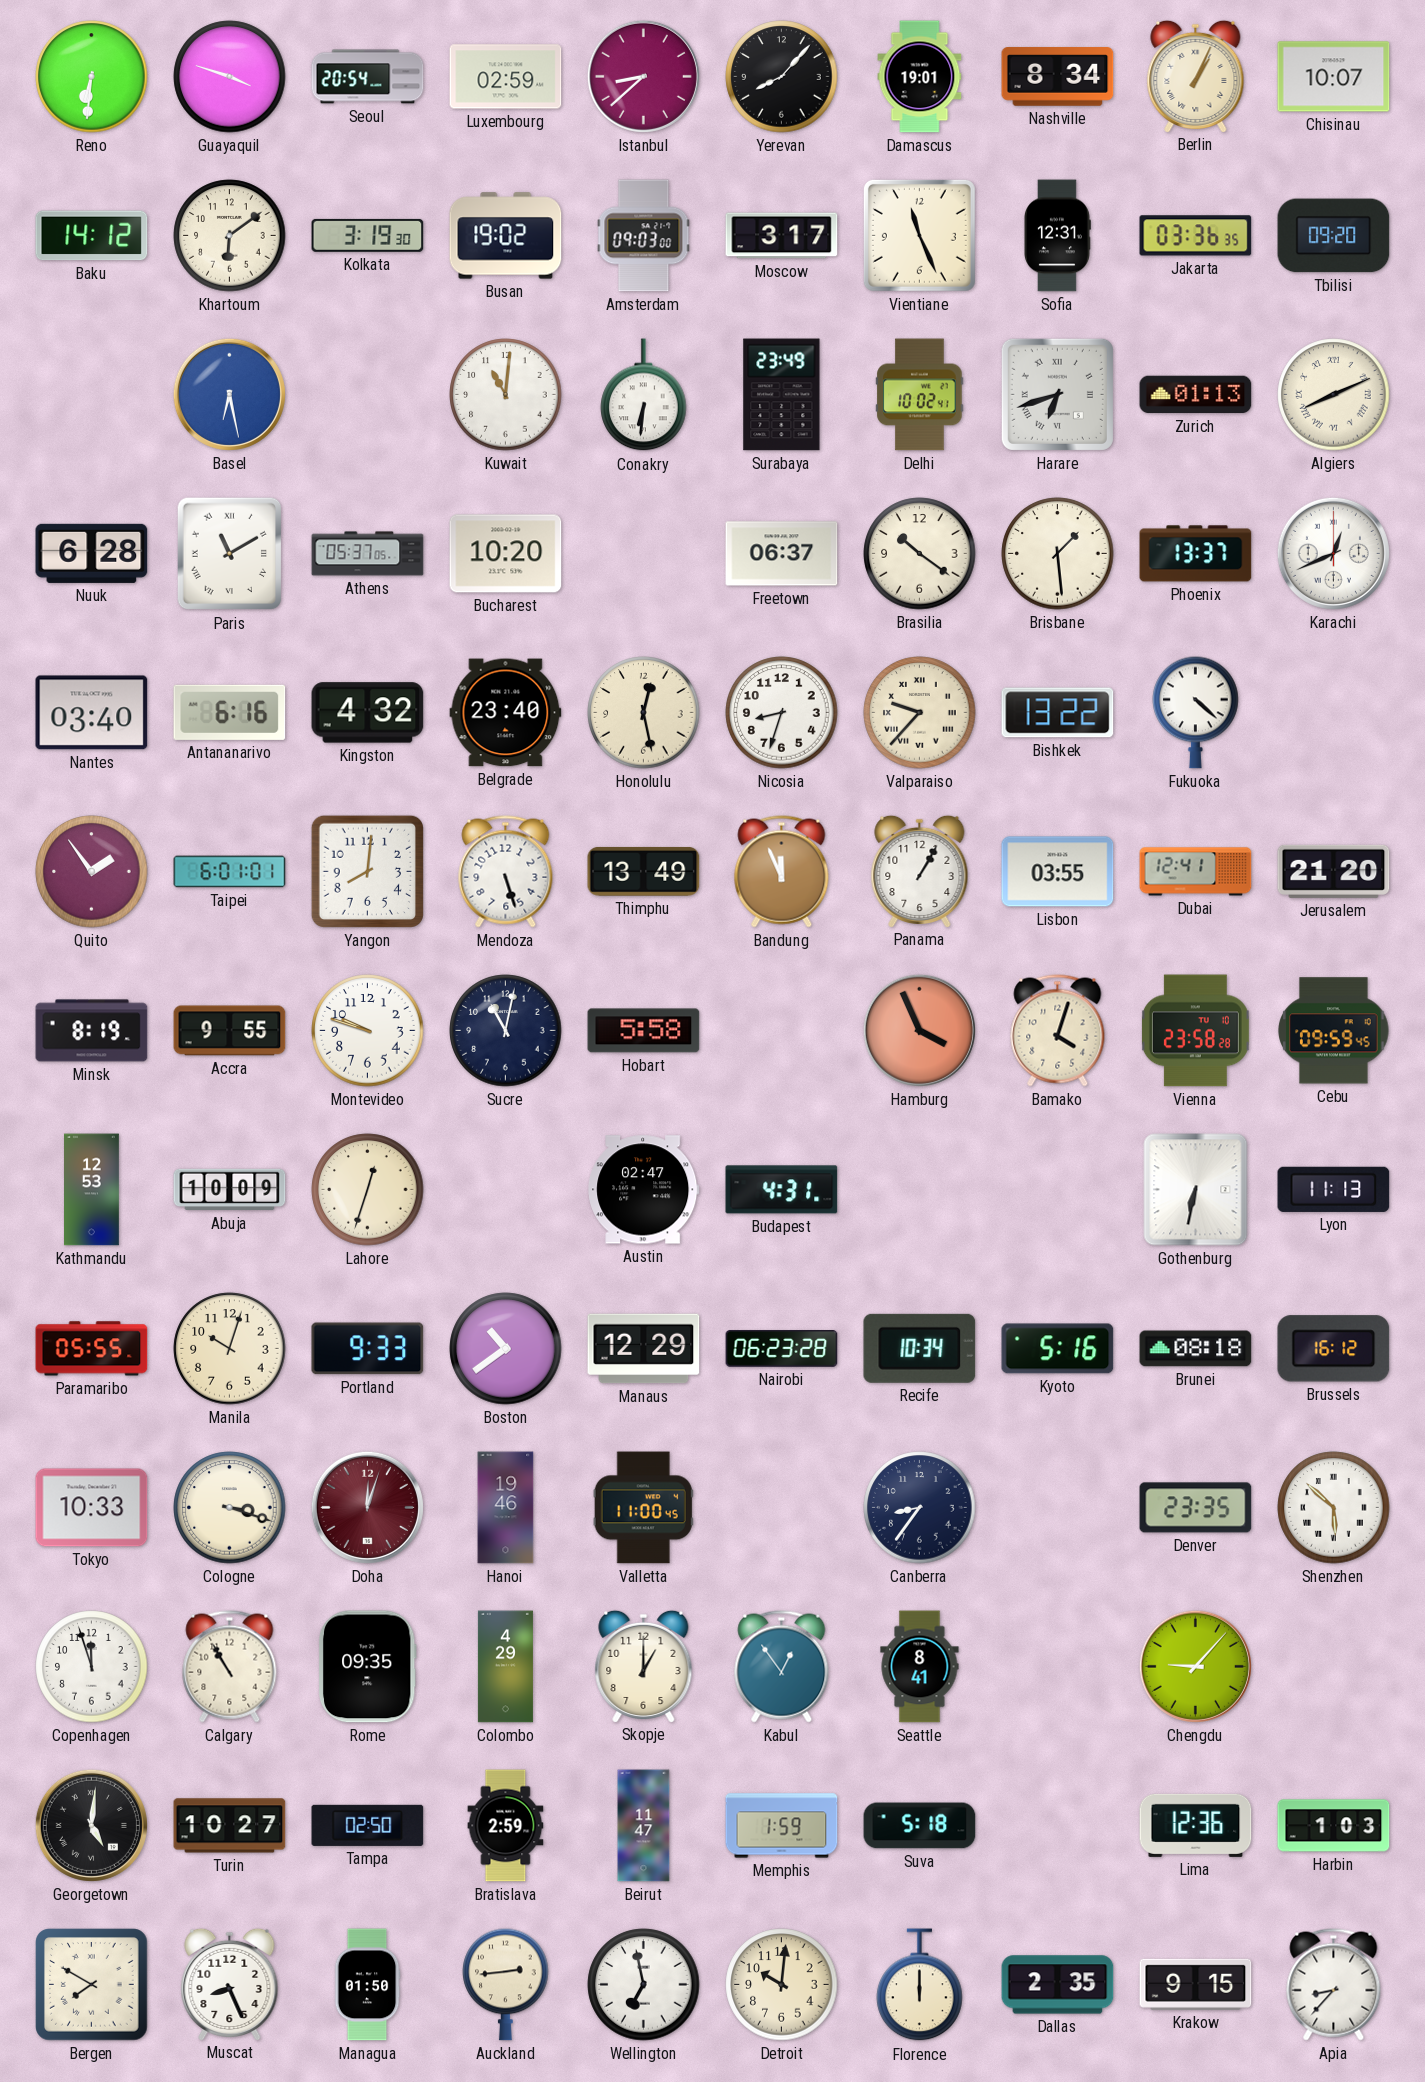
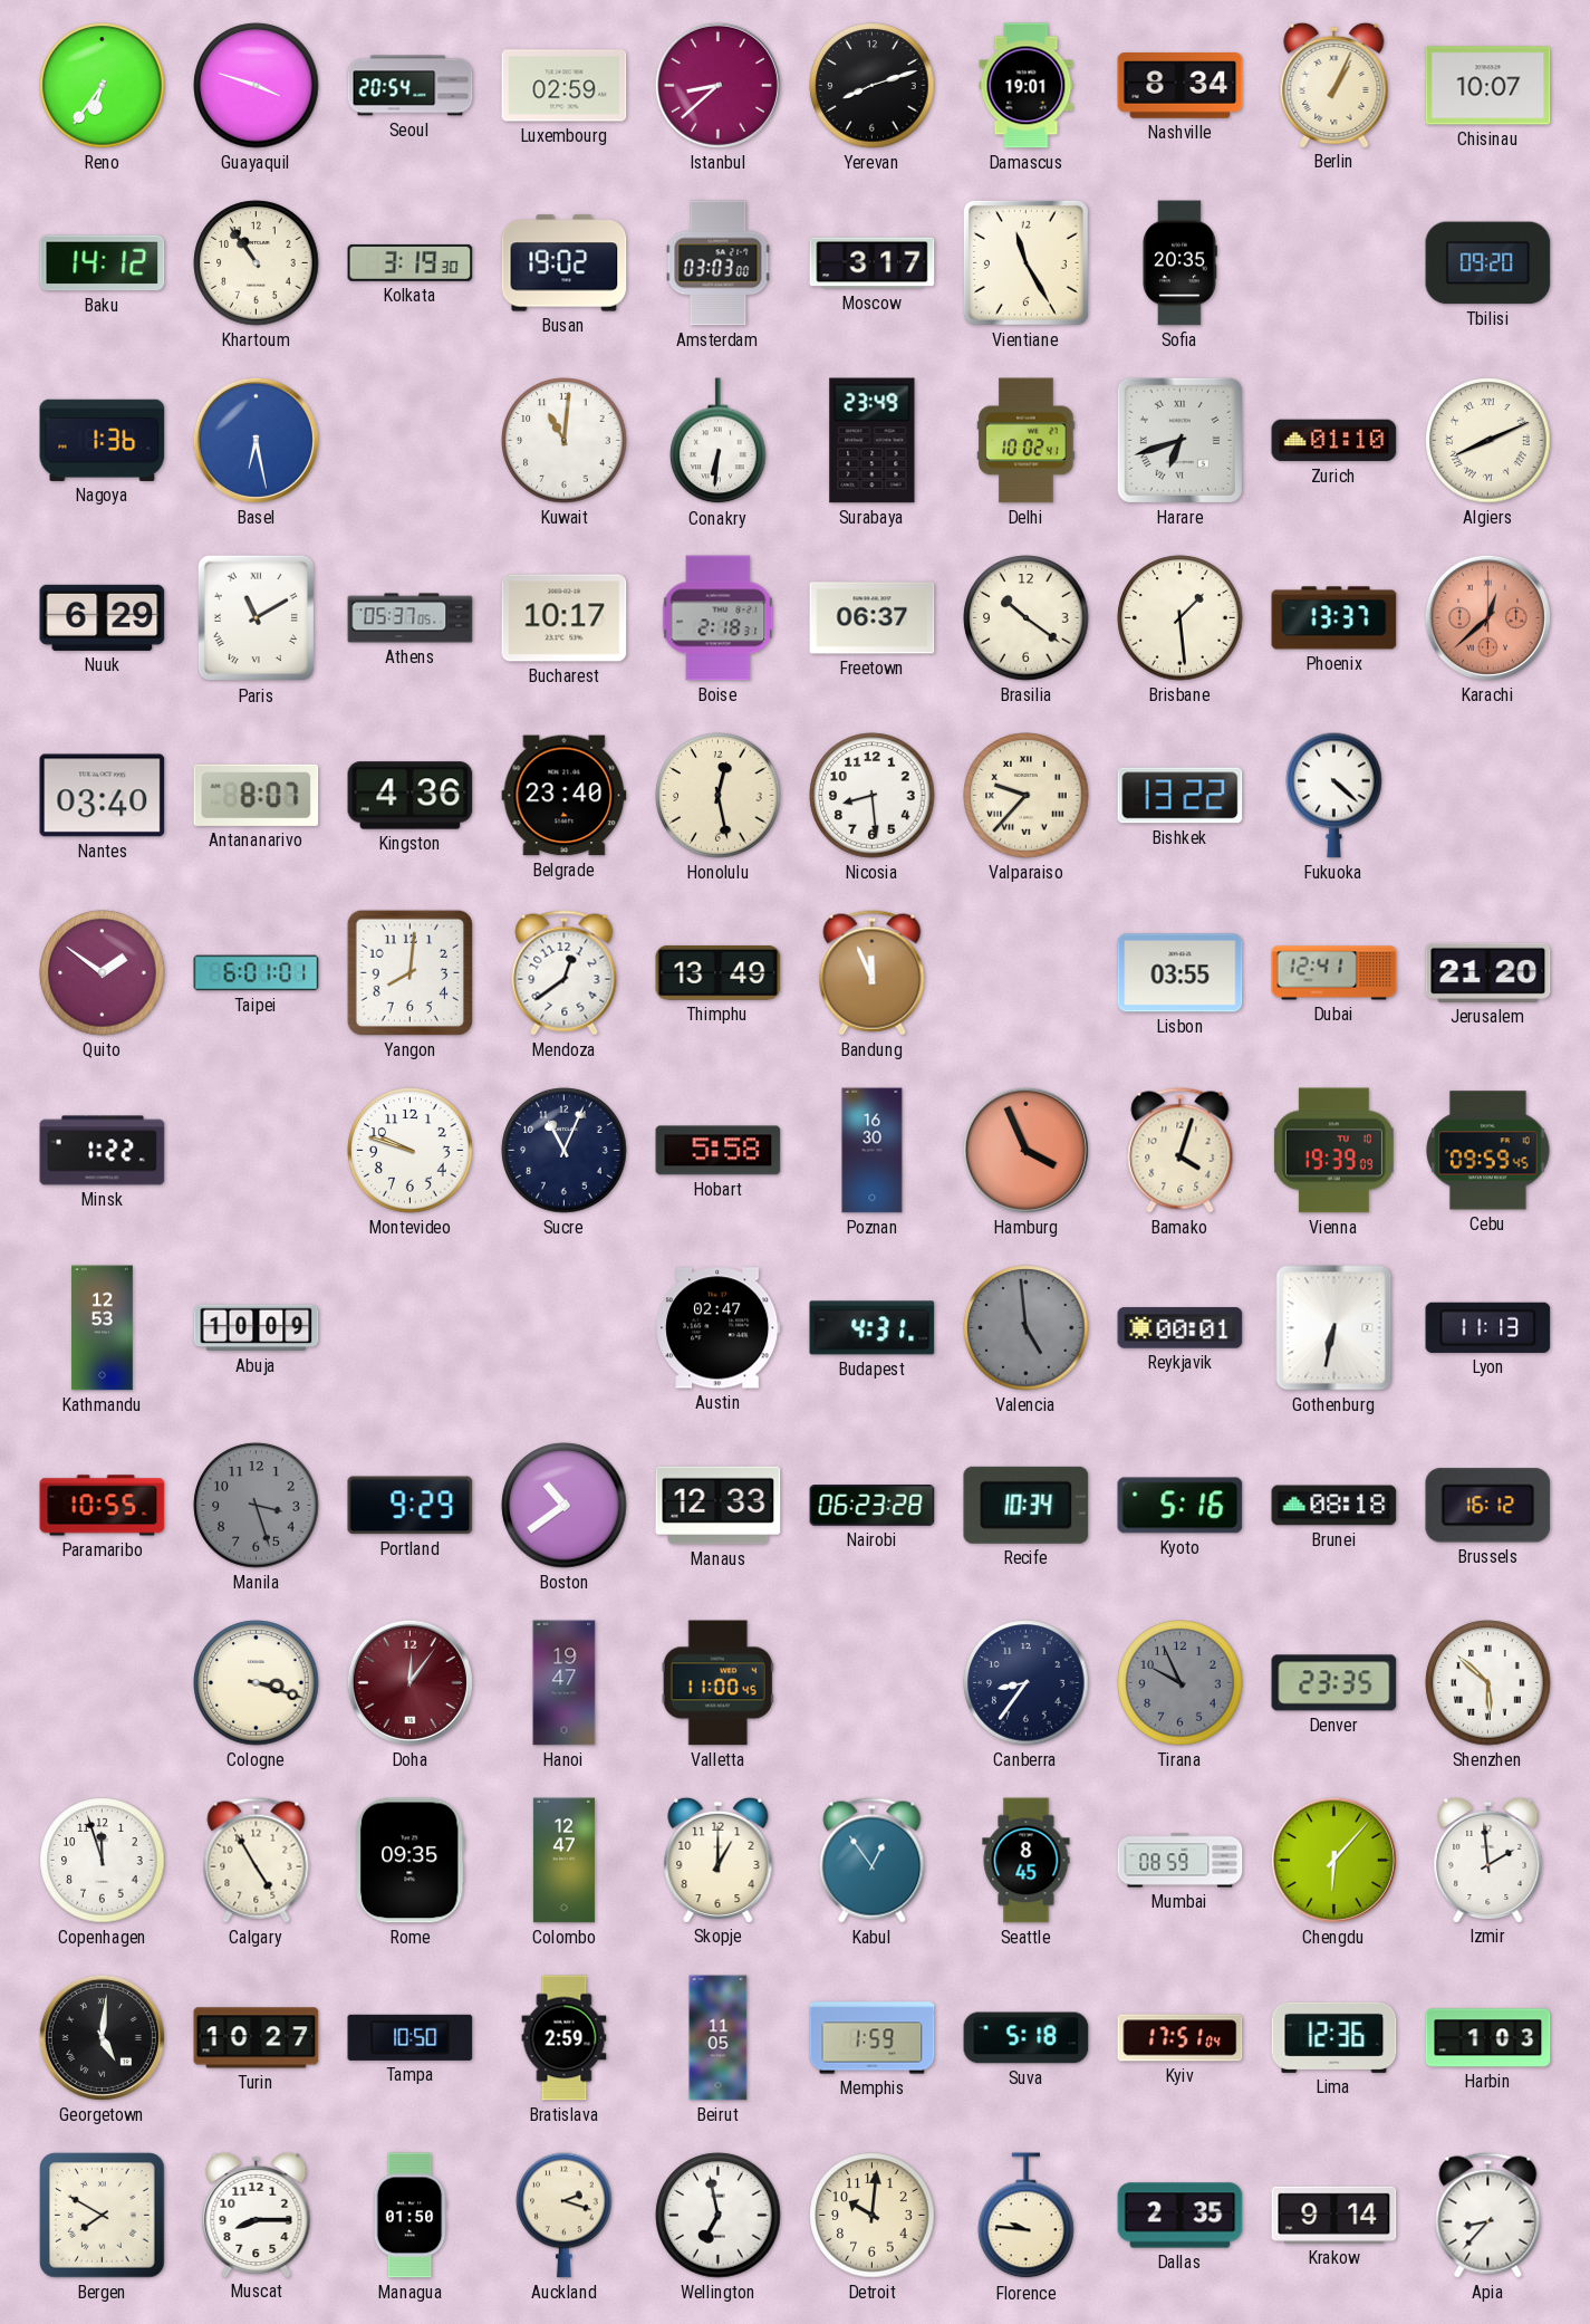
Reno: 6:31 -> 6:36 (103, 86)
Yerevan: 8:07 -> 8:12 (873, 86)
Khartoum: 6:09 -> 10:54 (257, 263)
Amsterdam: 09:03 -> 03:03 (719, 263)
Vientiane: 11:26 -> 11:25 (1025, 262)
Sofia: 12:31 -> 20:35 (1181, 263)
Jakarta: 03:36 -> none (1196, 236)
Nagoya: none -> 1:36 (103, 440)
Zurich: 01:13 -> 01:10 (1334, 441)
Nuuk: 6:28 -> 6:29 (103, 617)
Bucharest: 10:20 -> 10:17 (565, 618)
Boise: none -> 2:18 (719, 618)
Karachi: 12:41 -> 12:38 (1487, 617)
Karachi dial: white -> salmon (1487, 617)
Antananarivo: 6:16 -> 8:07 (257, 795)
Kingston: 4:32 -> 4:36 (411, 796)
Nicosia: 8:33 -> 8:29 (873, 796)
Quito: 1:54 -> 1:51 (103, 973)
Mendoza: 5:27 -> 12:39 (565, 973)
Panama: 1:05 -> none (920, 871)
Minsk: 8:19 -> 1:22 (103, 1151)
Accra: 9:55 -> none (230, 1031)
Sucre: 11:02 -> 11:04 (565, 1151)
Poznan: none -> 16:30 (873, 1151)
Vienna: 23:58 -> 19:39 (1333, 1151)
Lahore: 12:33 -> none (368, 1190)
Valencia: none -> 4:59 (1027, 1328)
Reykjavik: none -> 00:01 (1181, 1328)
Paramaribo: 05:55 -> 10:55 (103, 1506)
Manila: 10:03 -> 3:27 (257, 1506)
Manila dial: cream -> grey (257, 1506)
Portland: 9:33 -> 9:29 (411, 1506)
Manaus: 12:29 -> 12:33 (719, 1506)
Tokyo: 10:33 -> none (92, 1508)
Doha: 12:03 -> 12:06 (409, 1682)
Hanoi: 19:46 -> 19:47 (565, 1683)
Tirana: none -> 9:56 (1181, 1683)
Calgary: 10:55 -> 4:55 (257, 1861)
Colombo: 4:29 -> 12:47 (563, 1861)
Seattle: 8:41 -> 8:45 (1027, 1861)
Mumbai: none -> 08:59 (1181, 1861)
Chengdu: 9:07 -> 6:07 (1333, 1860)
Izmir: none -> 1:59 (1488, 1860)
Tampa: 02:50 -> 10:50 (411, 2037)
Beirut: 11:47 -> 11:05 (719, 2038)
Kyiv: none -> 17:51 (1181, 2038)
Muscat: 8:26 -> 8:15 (257, 2215)
Auckland: 2:44 -> 2:18 (565, 2215)
Florence: 12:00 -> 9:46 (1027, 2216)
Krakow: 9:15 -> 9:14 (1334, 2215)
